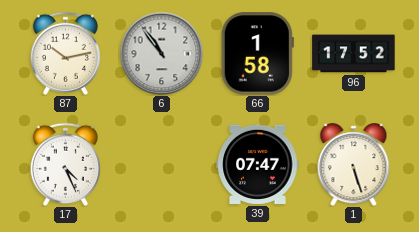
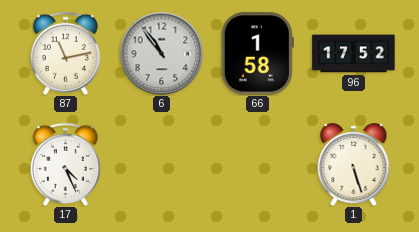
87: 10:13 -> 11:13 (65, 53)
39: 07:47 -> none (258, 164)
